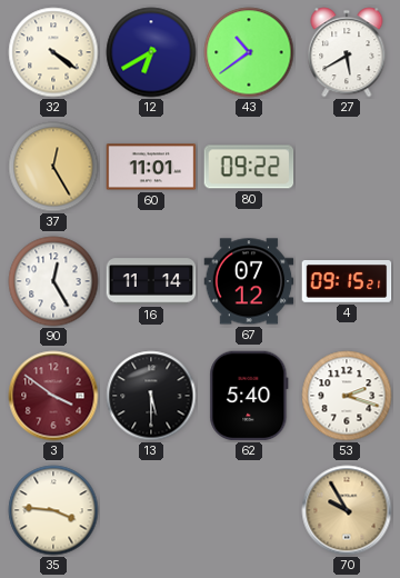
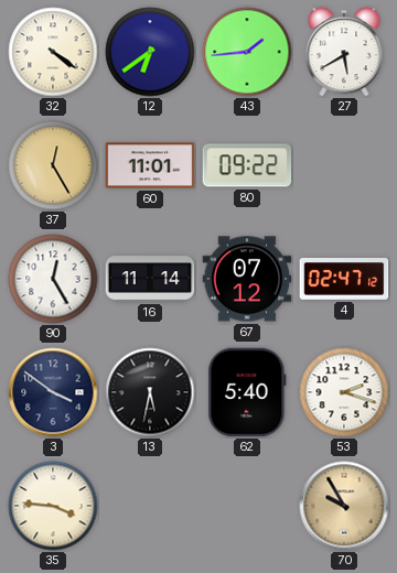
12: 6:40 -> 6:39 (150, 52)
43: 10:39 -> 1:44 (247, 52)
4: 09:15 -> 02:47 (344, 279)
3 dial: burgundy -> navy (53, 392)
13: 5:30 -> 5:32 (150, 392)
